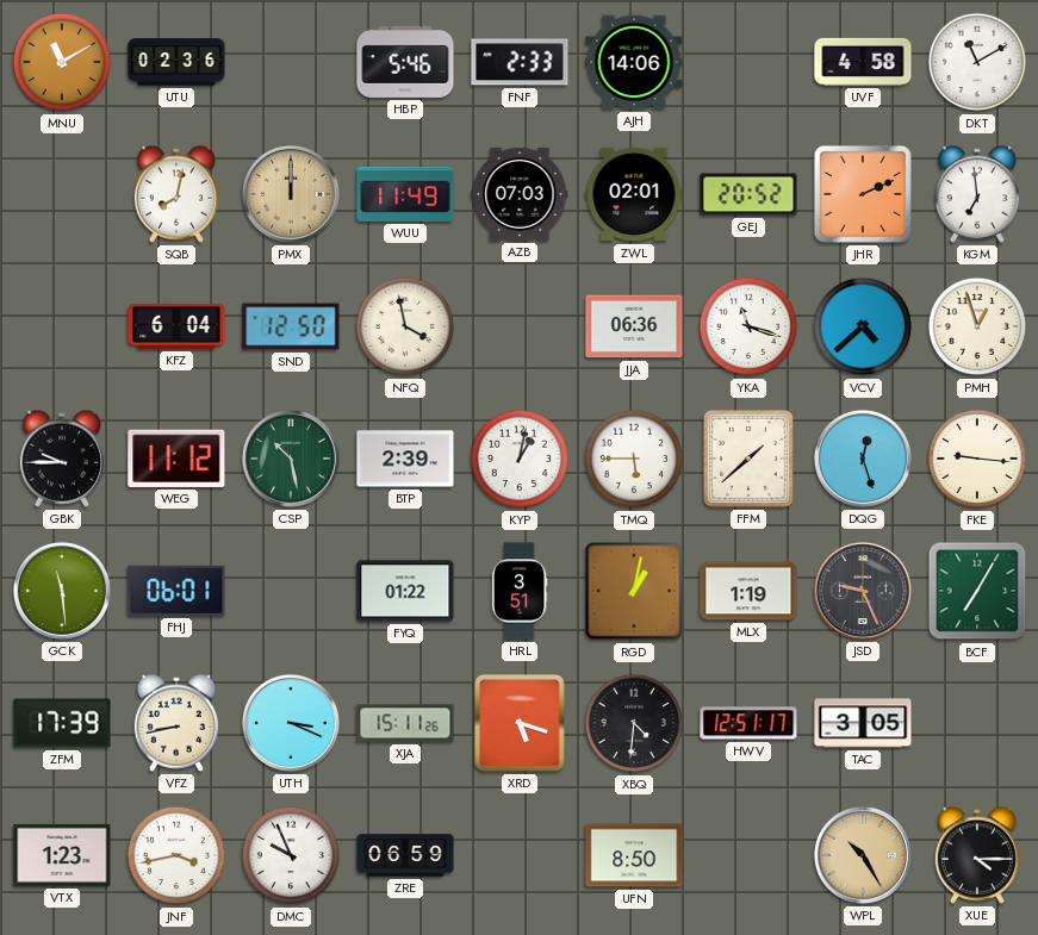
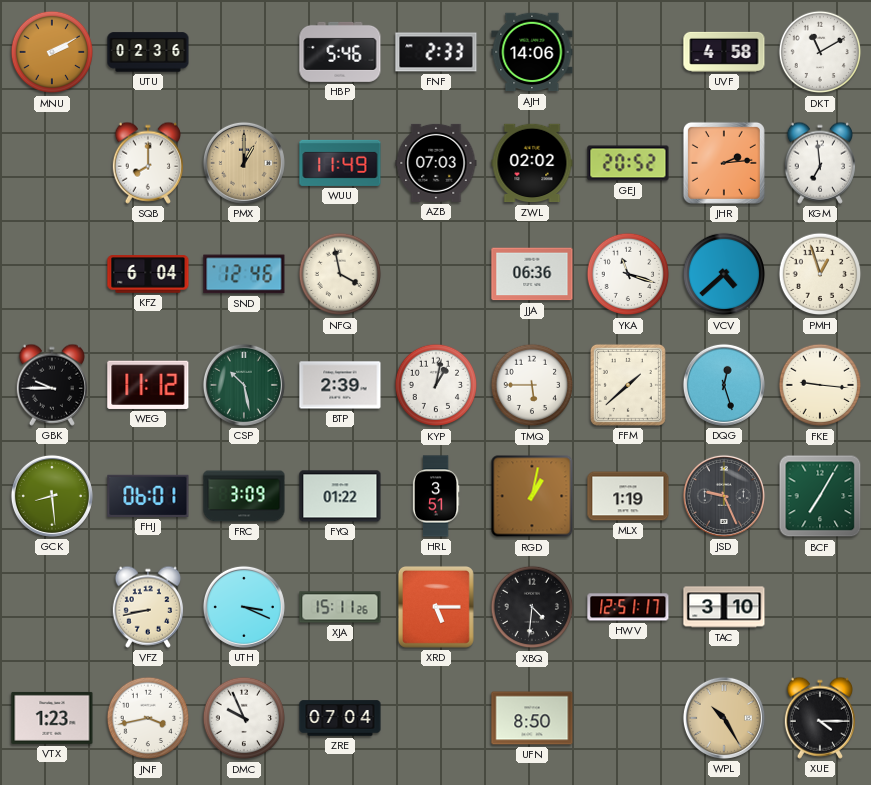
MNU: 11:10 -> 2:10 (52, 52)
SQB: 8:02 -> 8:00 (147, 163)
PMX: 12:00 -> 1:00 (244, 163)
ZWL: 02:01 -> 02:02 (532, 163)
JHR: 2:11 -> 2:14 (724, 163)
SND: 12:50 -> 12:46 (244, 274)
GCK: 11:29 -> 8:29 (52, 496)
FRC: none -> 3:09 (244, 496)
ZFM: 17:39 -> none (62, 723)
XRD: 5:18 -> 5:15 (436, 607)
TAC: 3:05 -> 3:10 (724, 607)
ZRE: 06:59 -> 07:04 (340, 718)
